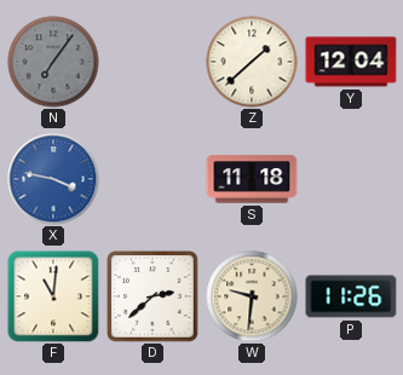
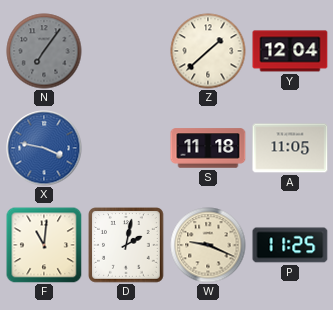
A: none -> 11:05 (290, 148)
D: 2:38 -> 2:02 (127, 246)
W: 9:31 -> 9:19 (208, 245)
P: 11:26 -> 11:25 (290, 245)
